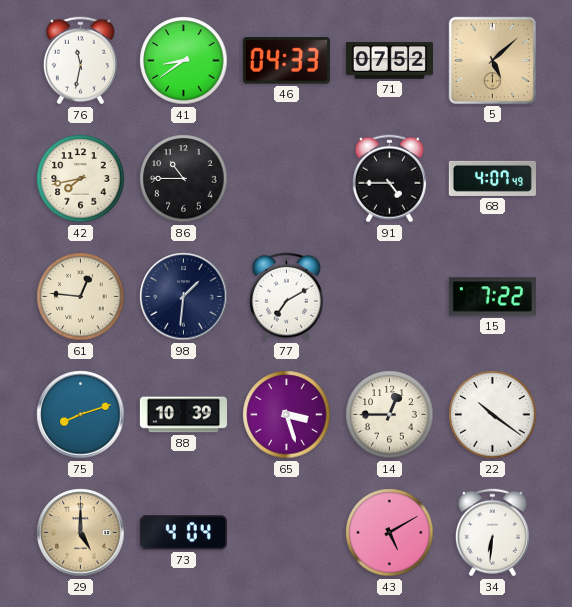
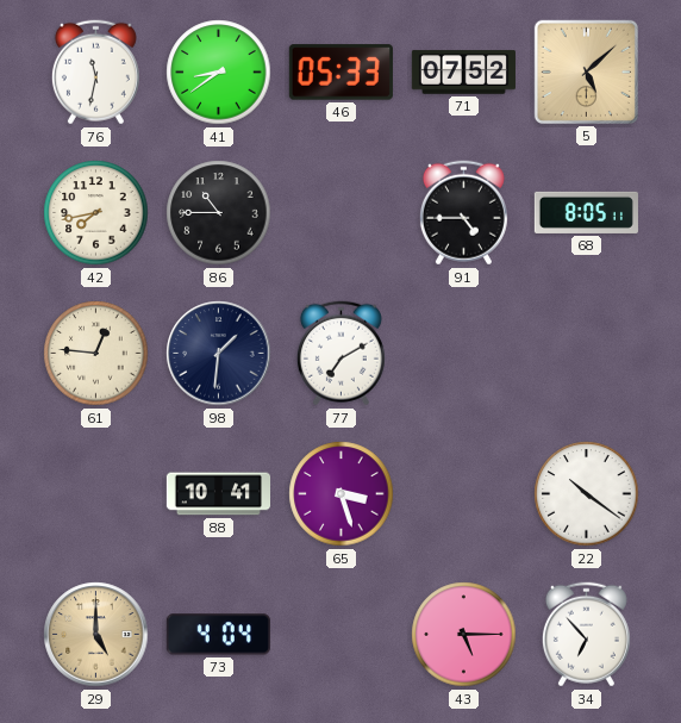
46: 04:33 -> 05:33 (340, 73)
68: 4:07 -> 8:05 (586, 212)
15: 7:22 -> none (492, 297)
75: 8:12 -> none (81, 415)
88: 10:39 -> 10:41 (218, 494)
14: 12:45 -> none (390, 415)
43: 5:10 -> 5:15 (464, 635)
34: 6:31 -> 6:53 (586, 635)
